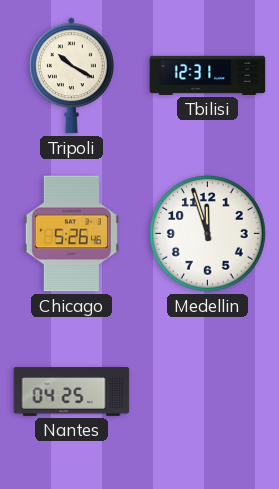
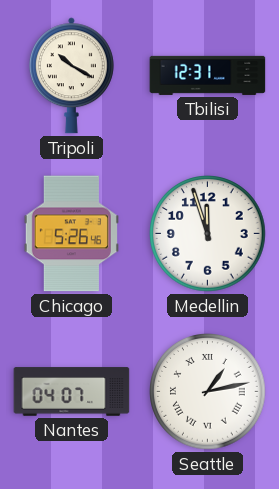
Nantes: 04:25 -> 04:07 (72, 392)
Seattle: none -> 1:13 (208, 392)
